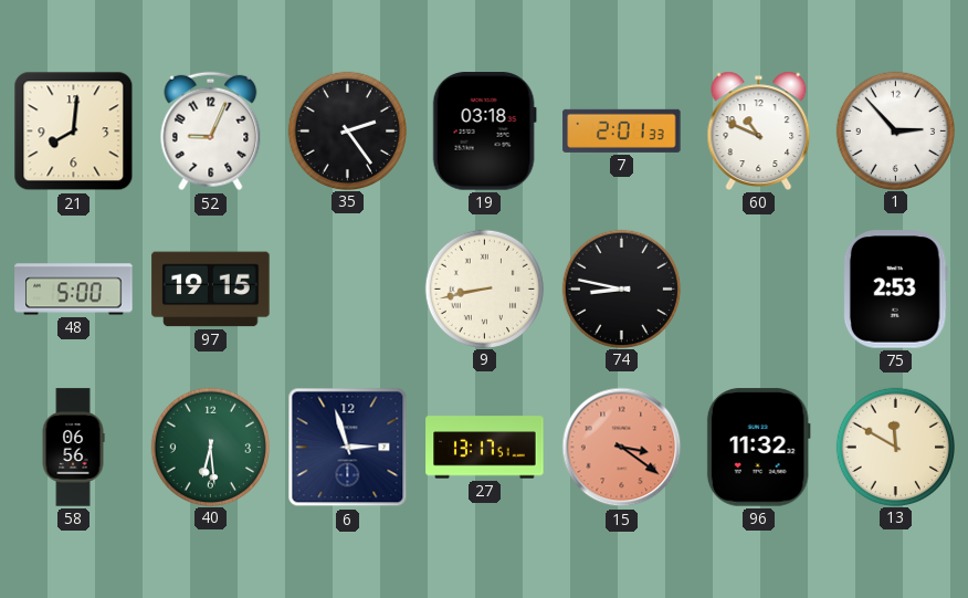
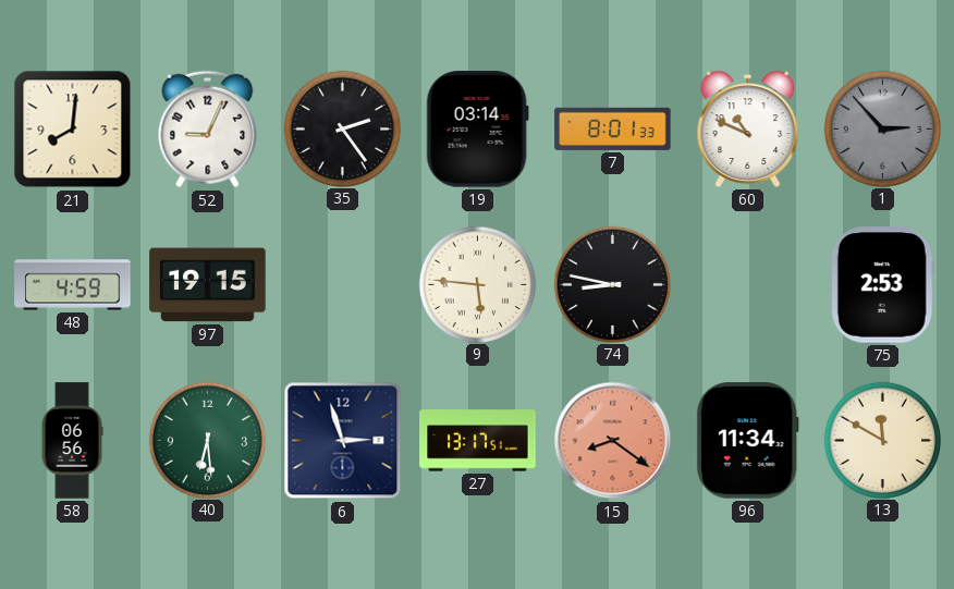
19: 03:18 -> 03:14 (477, 130)
7: 2:01 -> 8:01 (613, 128)
1 dial: white -> grey (882, 128)
48: 5:00 -> 4:59 (73, 285)
9: 8:43 -> 5:46 (477, 284)
15: 3:21 -> 8:21 (613, 441)
96: 11:32 -> 11:34 (747, 441)
